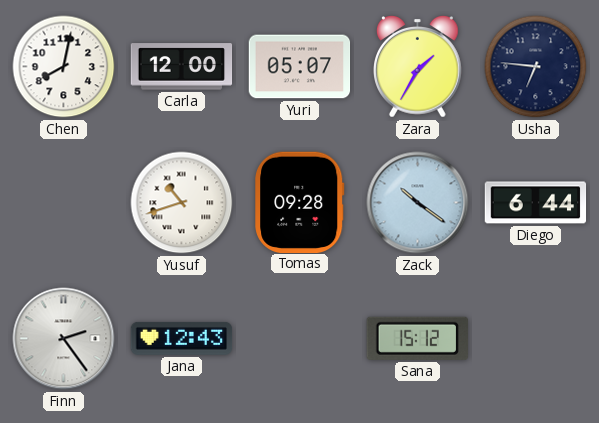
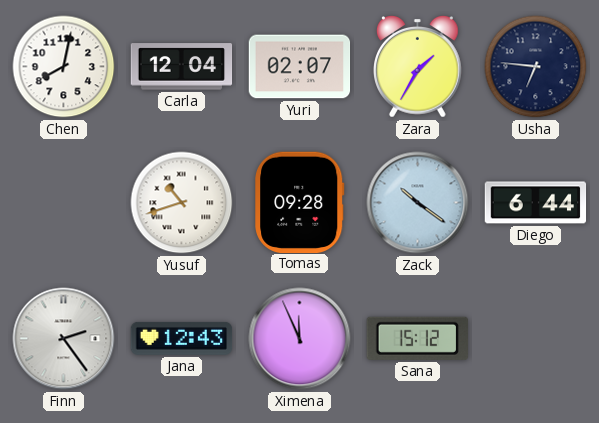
Carla: 12:00 -> 12:04 (182, 67)
Yuri: 05:07 -> 02:07 (300, 67)
Ximena: none -> 11:56 (300, 339)
